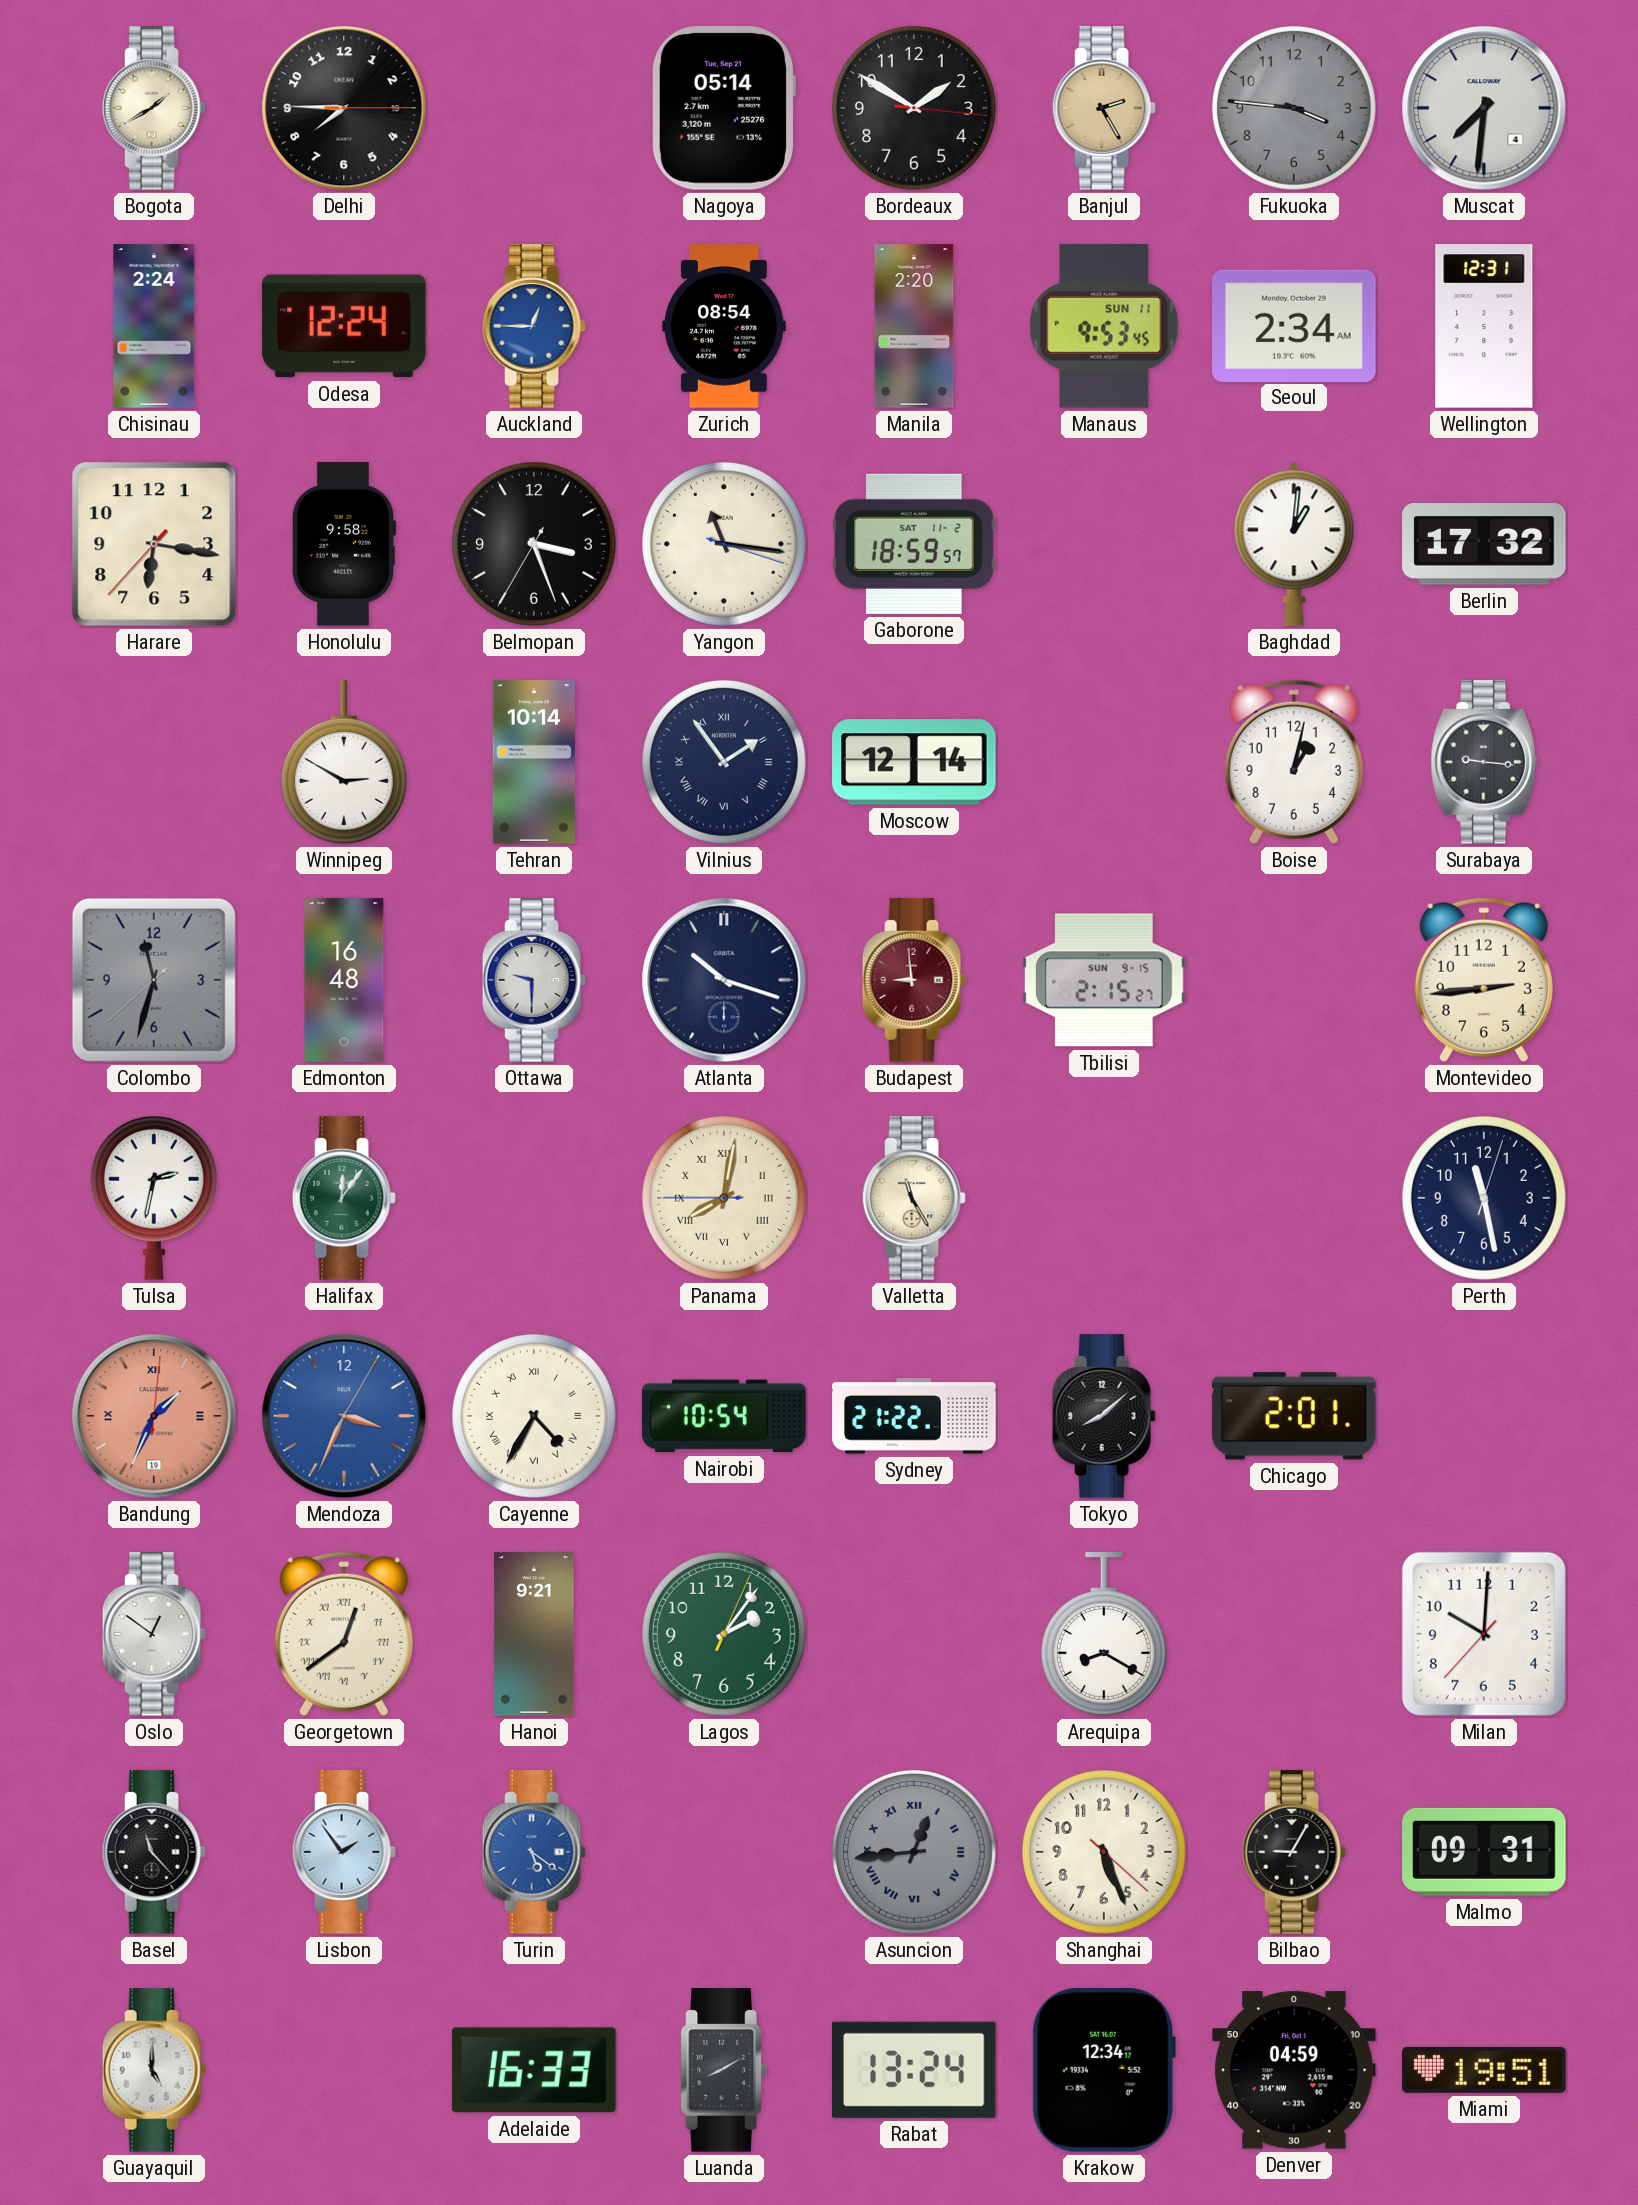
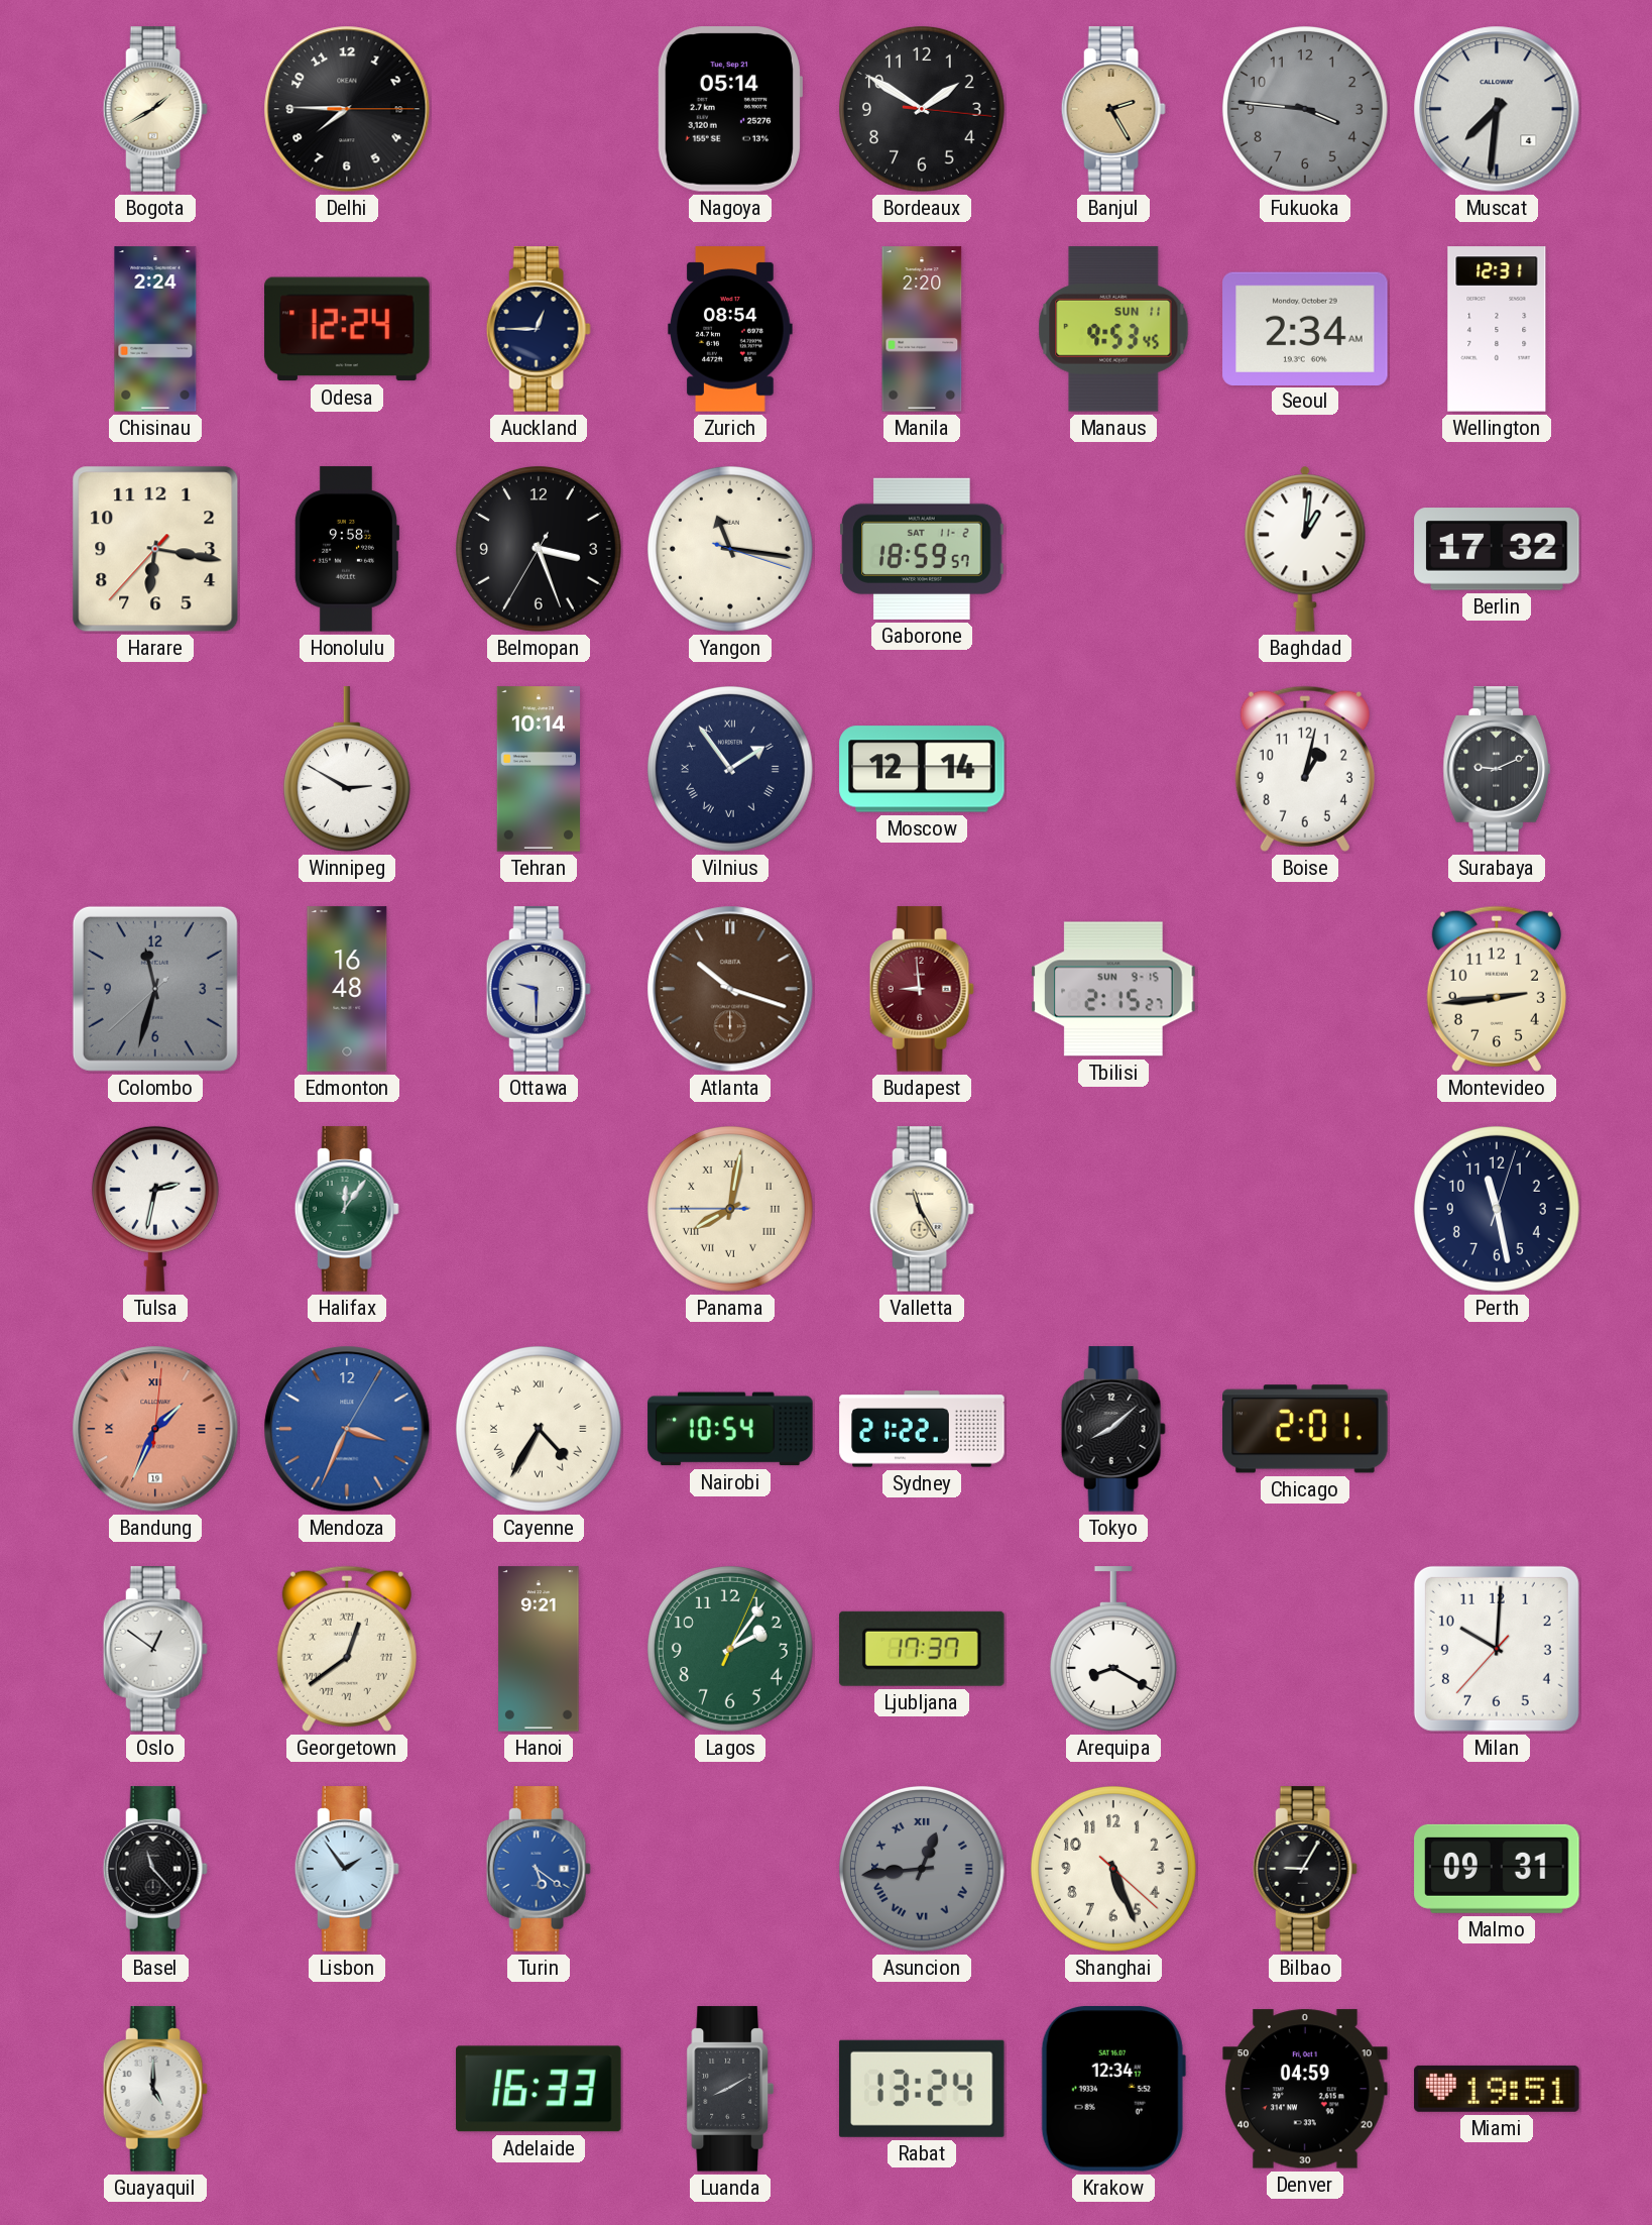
Auckland dial: blue -> navy (539, 329)
Surabaya: 9:16 -> 9:11 (1497, 769)
Atlanta dial: navy -> brown (730, 989)
Ljubljana: none -> 17:37 (922, 1649)
